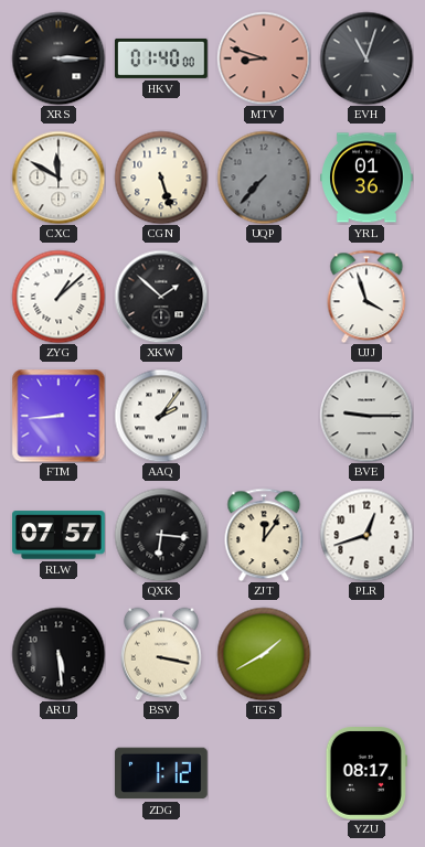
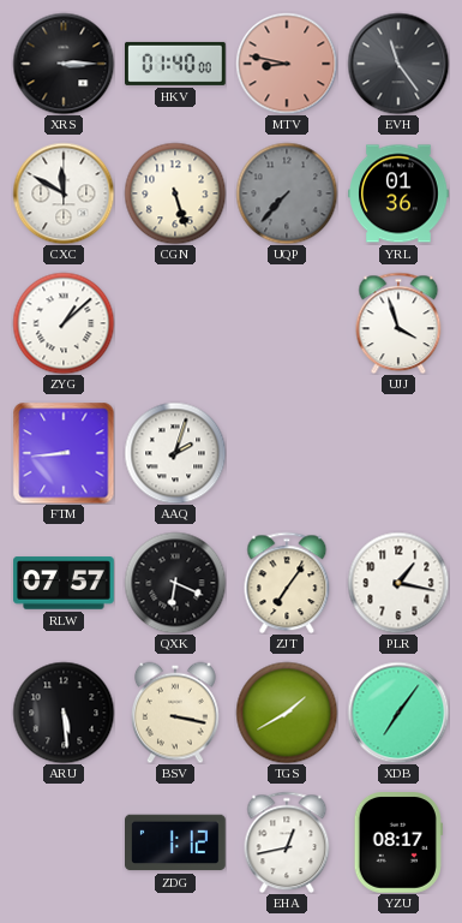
MTV: 8:48 -> 8:47 (287, 64)
EVH: 11:03 -> 11:24 (398, 64)
XKW: 1:52 -> none (161, 297)
AAQ: 2:06 -> 2:03 (175, 453)
BVE: 9:15 -> none (366, 416)
QXK: 6:16 -> 6:19 (175, 583)
ZJT: 12:06 -> 7:06 (287, 583)
PLR: 12:42 -> 1:17 (398, 583)
XDB: none -> 7:06 (398, 713)
EHA: none -> 12:43 (287, 842)
